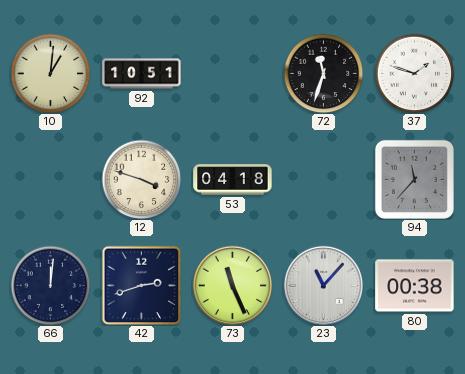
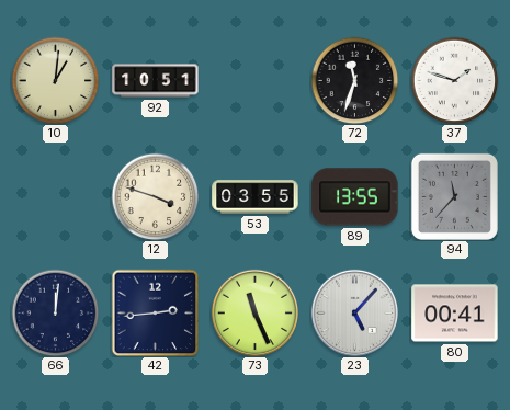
53: 04:18 -> 03:55 (256, 197)
89: none -> 13:55 (355, 197)
42: 2:42 -> 2:44 (155, 312)
23: 11:07 -> 5:07 (354, 312)
80: 00:38 -> 00:41 (455, 314)
